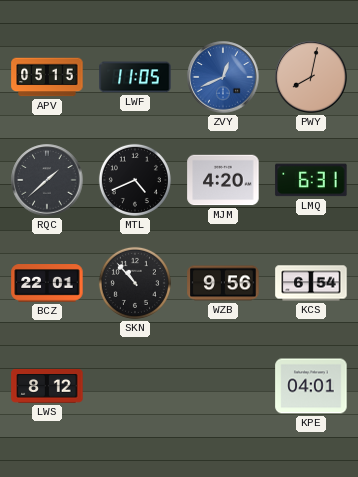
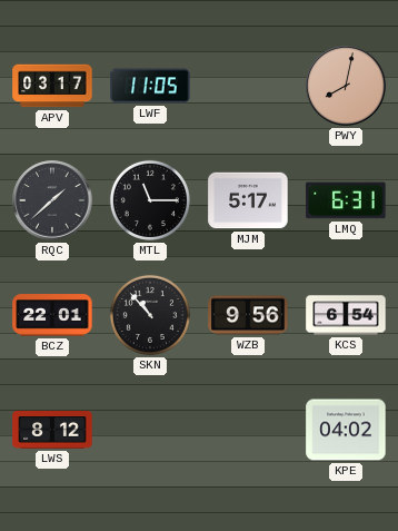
APV: 05:15 -> 03:17 (52, 86)
ZVY: 12:41 -> none (223, 77)
MTL: 4:41 -> 11:15 (150, 200)
MJM: 4:20 -> 5:17 (248, 200)
KPE: 04:01 -> 04:02 (346, 430)
